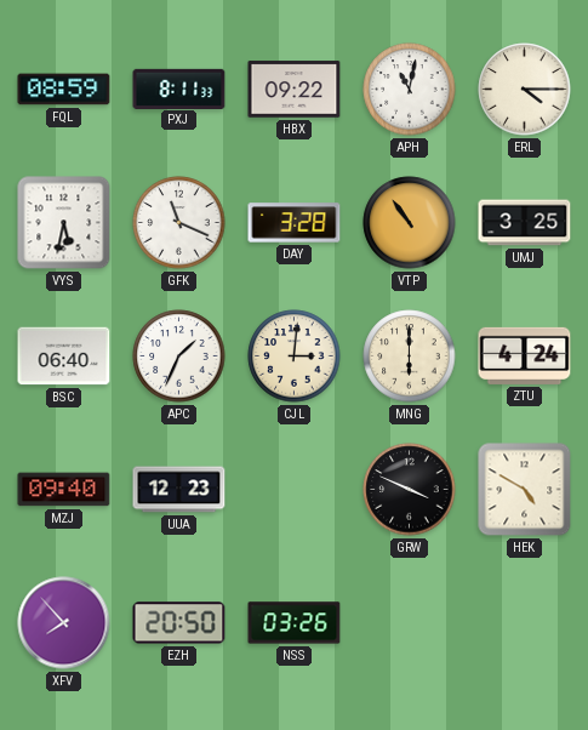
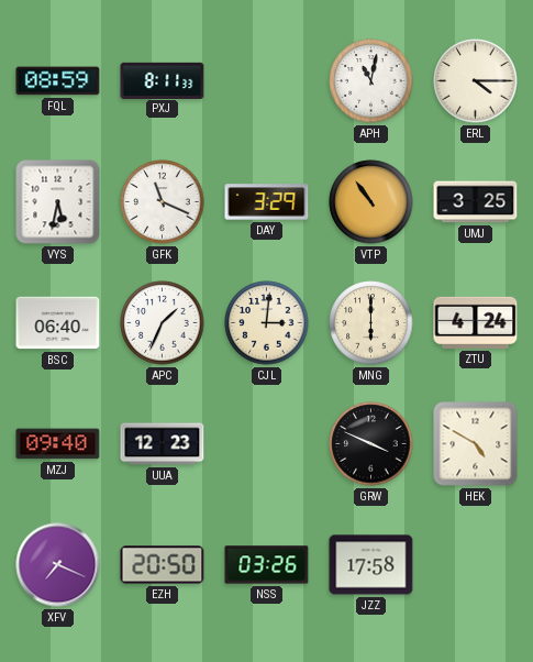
HBX: 09:22 -> none (295, 90)
DAY: 3:28 -> 3:29 (267, 202)
XFV: 7:53 -> 7:19 (58, 565)
JZZ: none -> 17:58 (371, 565)
